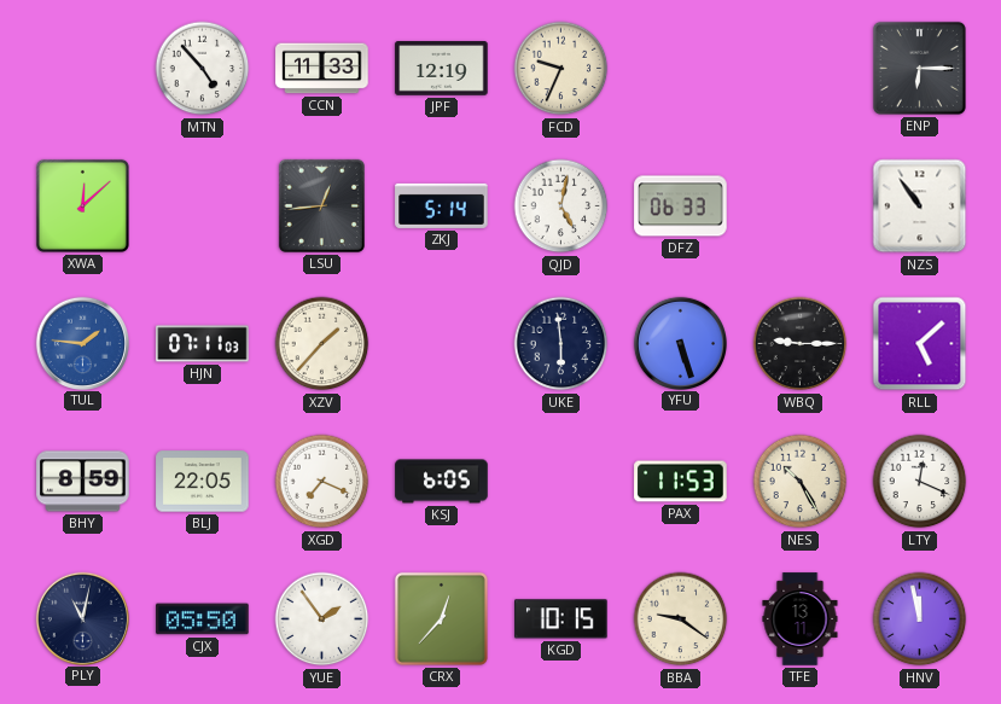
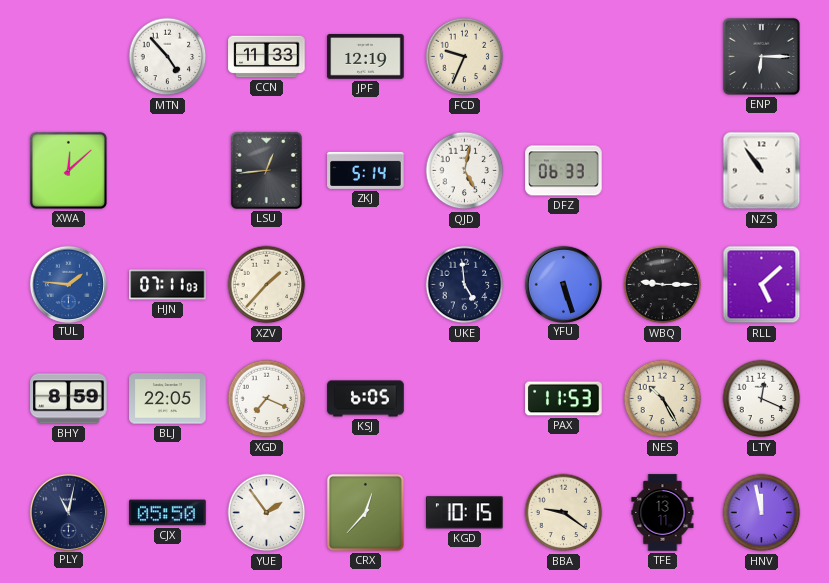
UKE: 5:59 -> 4:59 (465, 285)
